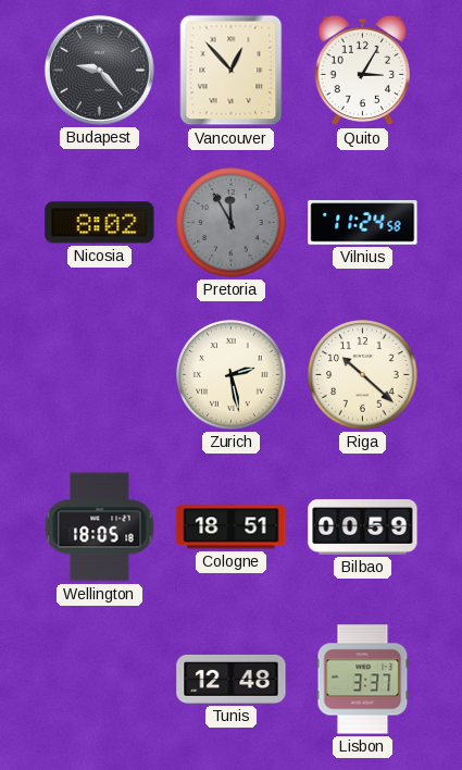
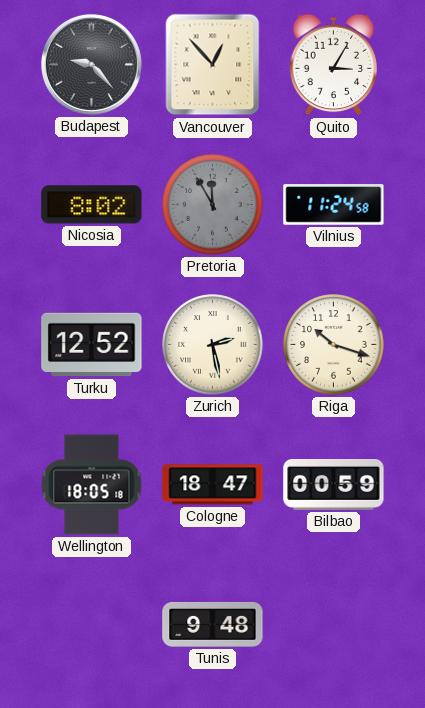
Turku: none -> 12:52 (92, 345)
Riga: 10:22 -> 10:18 (334, 345)
Cologne: 18:51 -> 18:47 (213, 485)
Tunis: 12:48 -> 9:48 (213, 625)
Lisbon: 3:37 -> none (363, 680)
